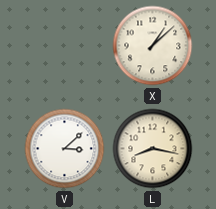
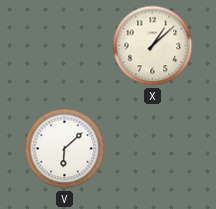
V: 3:08 -> 6:08 (65, 149)
L: 8:17 -> none (153, 149)
